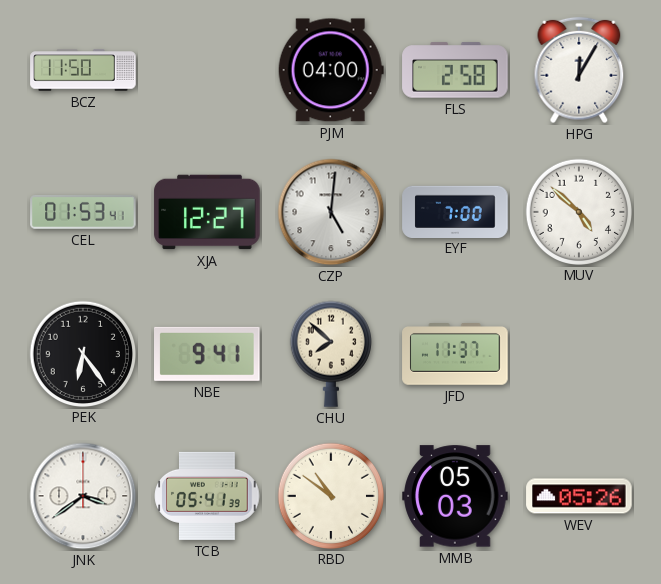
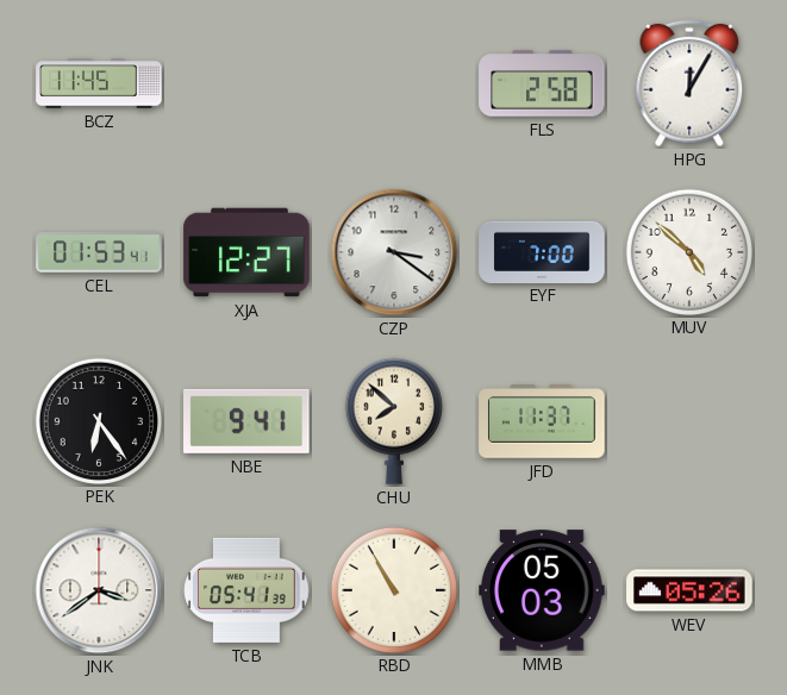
BCZ: 11:50 -> 11:45 (99, 83)
PJM: 04:00 -> none (331, 70)
CZP: 5:01 -> 3:21 (394, 252)
RBD: 10:51 -> 10:55 (393, 589)
